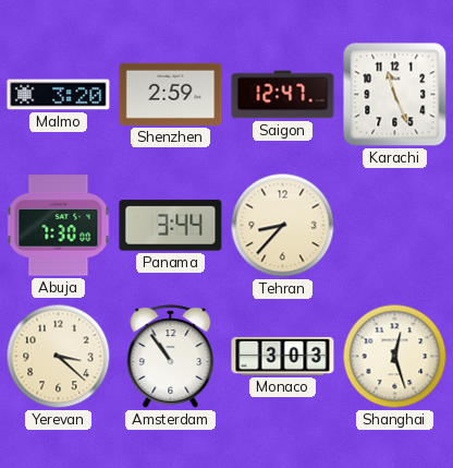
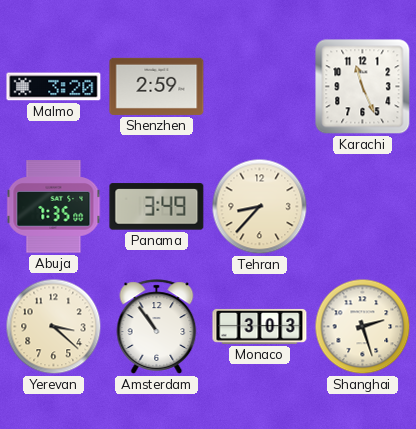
Saigon: 12:47 -> none (283, 95)
Abuja: 7:30 -> 7:35 (54, 207)
Panama: 3:44 -> 3:49 (157, 207)
Shanghai: 12:27 -> 2:27 (363, 327)
